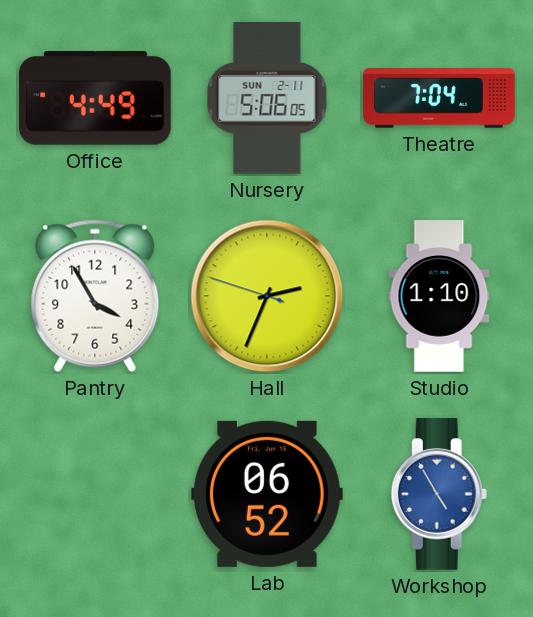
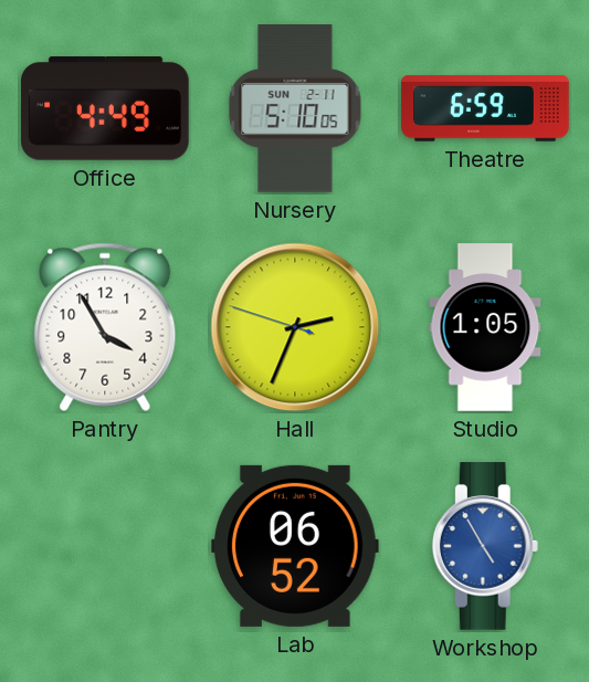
Nursery: 5:06 -> 5:10 (295, 108)
Theatre: 7:04 -> 6:59 (485, 108)
Studio: 1:10 -> 1:05 (485, 327)
